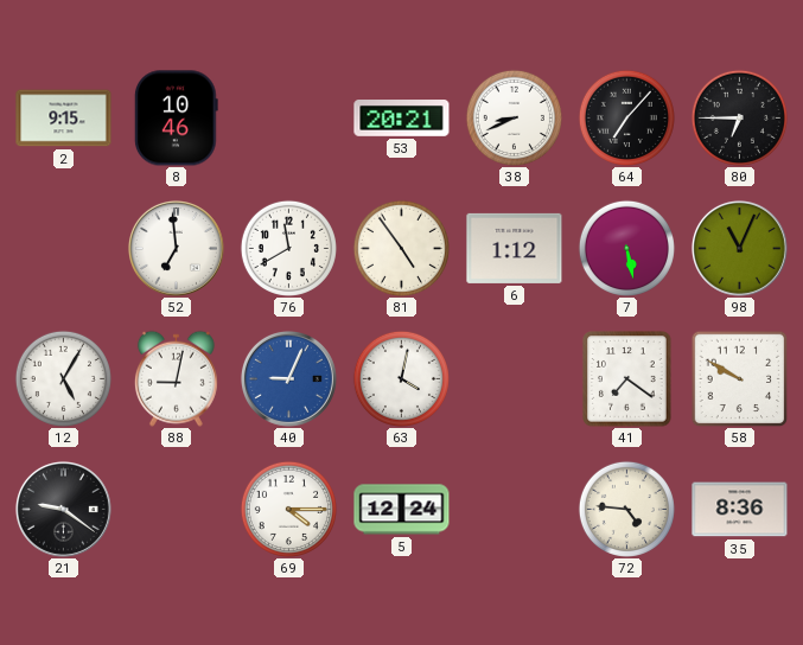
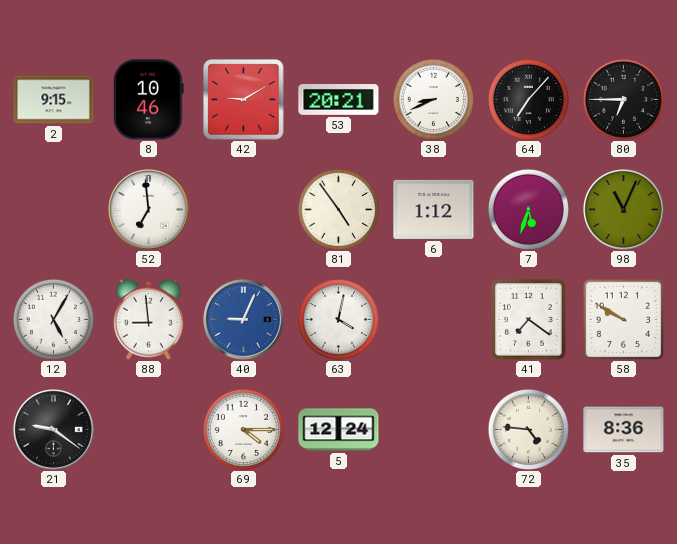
42: none -> 9:10 (244, 100)
76: 11:40 -> none (288, 248)
7: 5:28 -> 5:33 (528, 209)
88: 9:02 -> 8:59 (148, 319)
